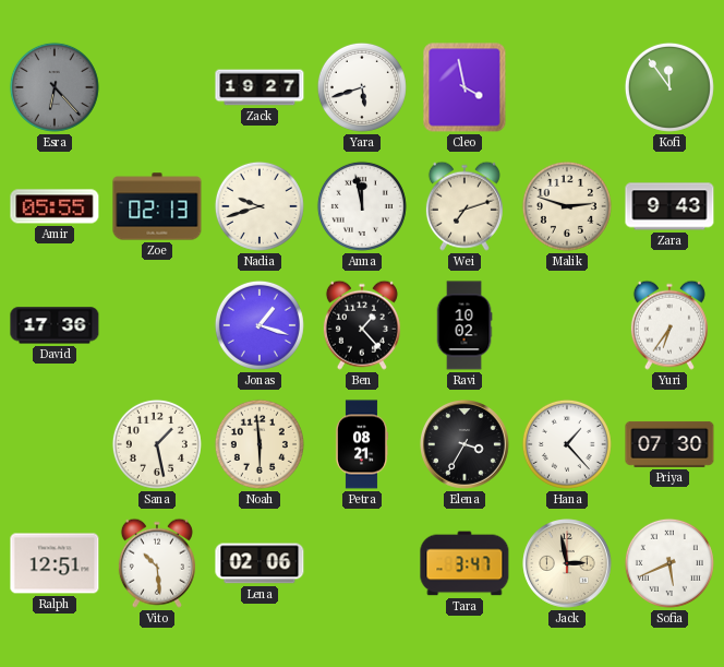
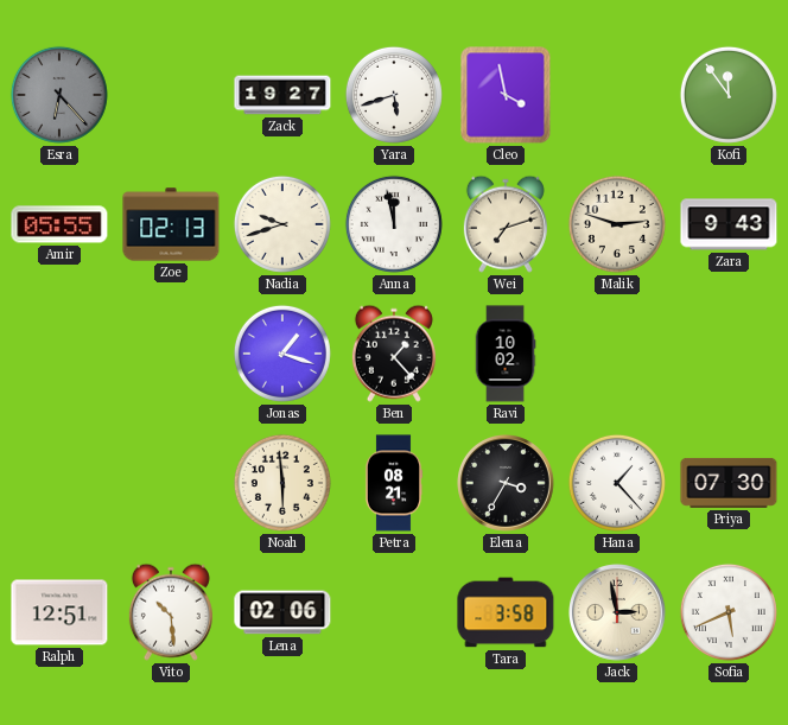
David: 17:36 -> none (55, 325)
Yuri: 6:36 -> none (669, 325)
Sana: 1:28 -> none (157, 444)
Tara: 3:47 -> 3:58 (506, 612)
